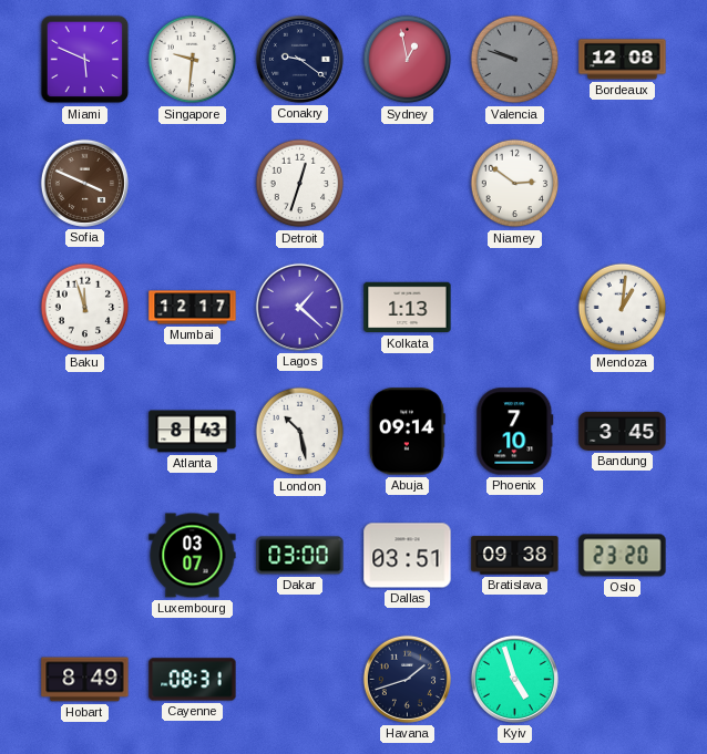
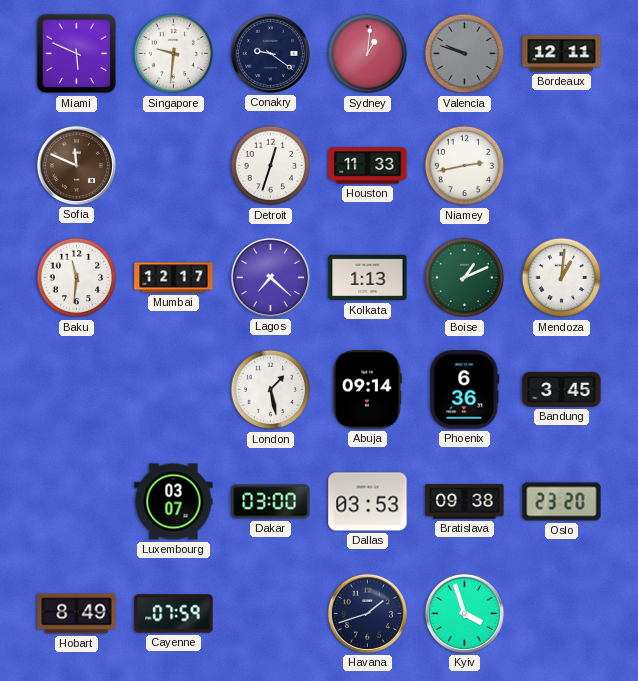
Sydney: 12:58 -> 1:01 (368, 54)
Bordeaux: 12:08 -> 12:11 (562, 54)
Sofia: 3:49 -> 11:49 (76, 165)
Houston: none -> 11:33 (368, 166)
Niamey: 2:51 -> 2:43 (465, 166)
Baku: 11:57 -> 11:31 (77, 278)
Lagos: 1:22 -> 7:22 (270, 277)
Boise: none -> 1:11 (465, 278)
Atlanta: 8:43 -> none (193, 432)
London: 10:28 -> 1:28 (271, 390)
Phoenix: 7:10 -> 6:36 (465, 390)
Dallas: 03:51 -> 03:53 (368, 502)
Cayenne: 08:31 -> 07:59 (174, 614)
Kyiv: 4:57 -> 3:57 (464, 613)
